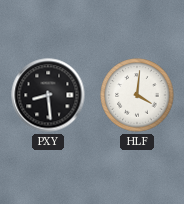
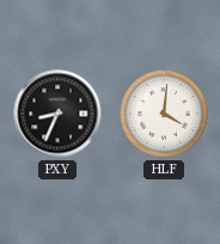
PXY: 8:29 -> 8:34 (57, 114)
